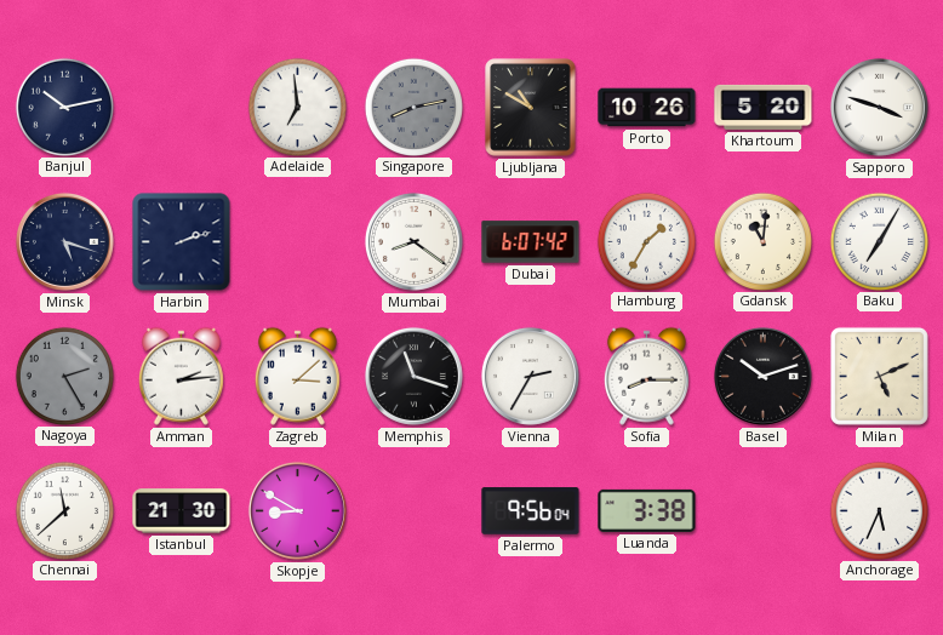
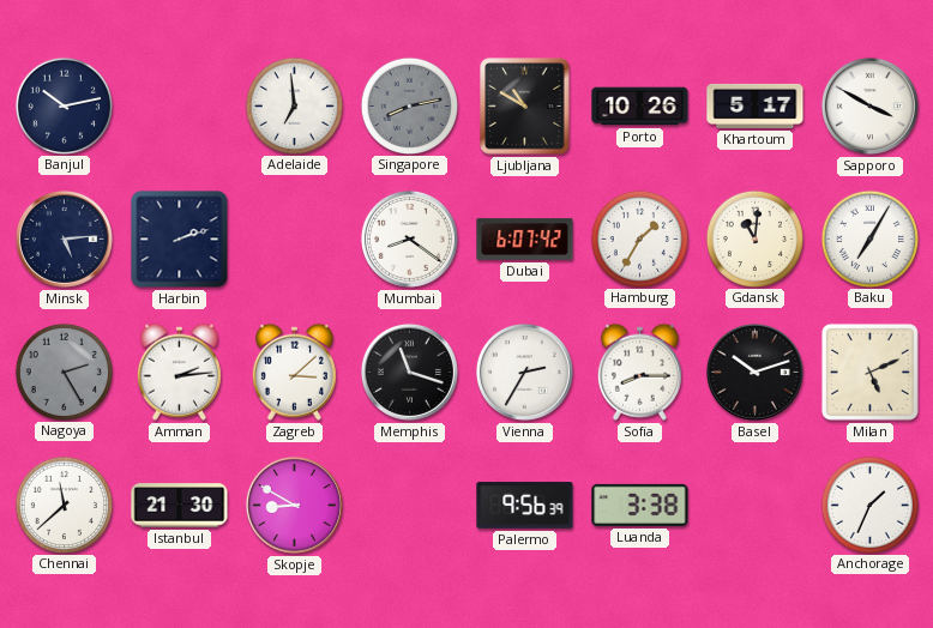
Khartoum: 5:20 -> 5:17 (756, 105)
Sapporo: 3:48 -> 3:50 (869, 105)
Minsk: 5:18 -> 5:14 (64, 238)
Palermo: 9:56:04 -> 9:56:39 (525, 506)
Anchorage: 5:34 -> 1:34 (869, 505)
